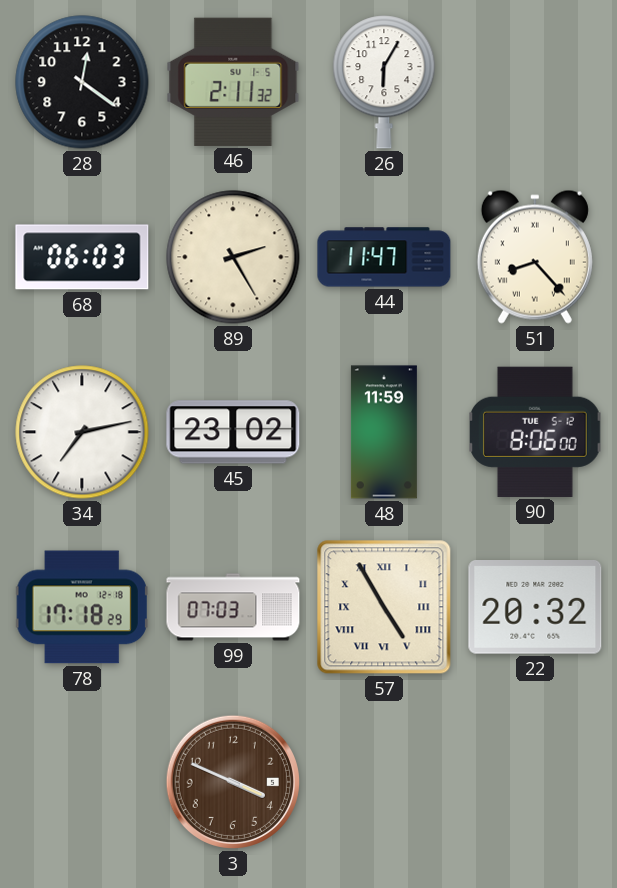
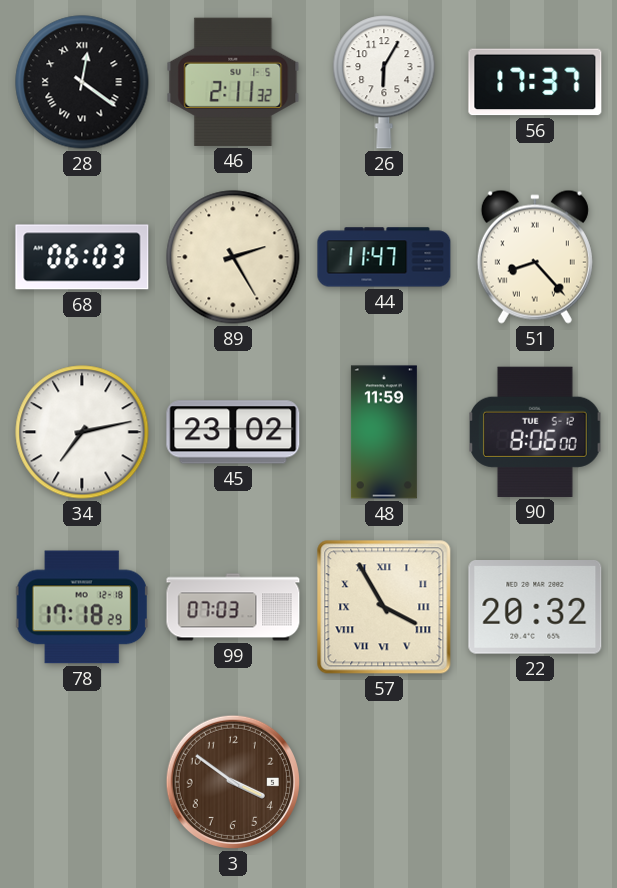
28 numerals: Arabic -> Roman (82, 82)
56: none -> 17:37 (535, 82)
57: 4:55 -> 3:55 (384, 607)
3: 3:49 -> 3:51 (233, 782)
